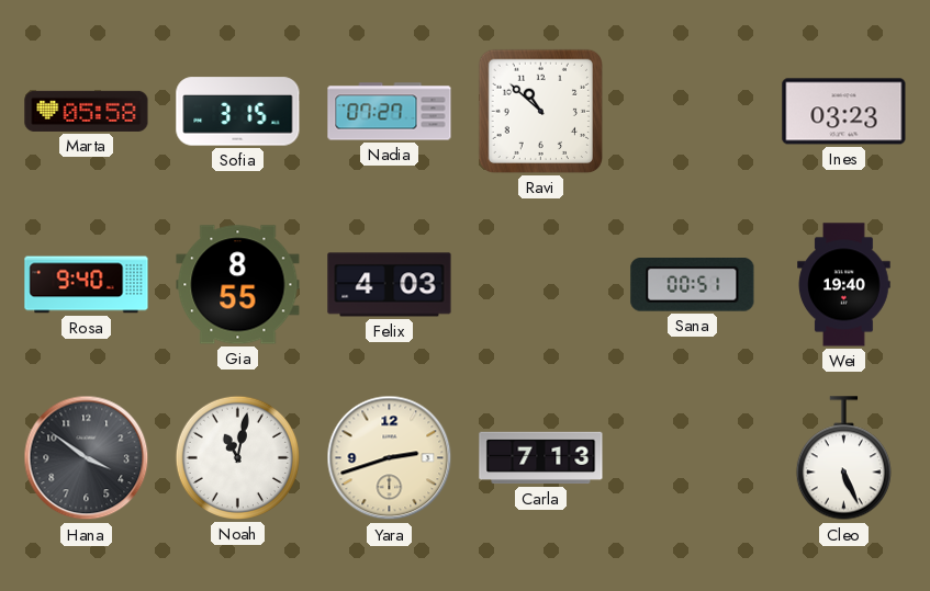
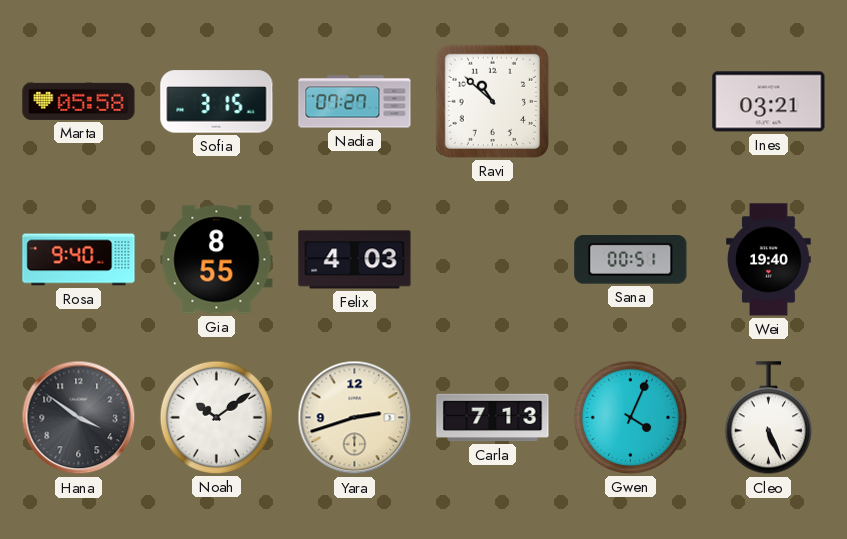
Ines: 03:23 -> 03:21 (769, 102)
Noah: 11:02 -> 10:09 (216, 417)
Gwen: none -> 4:04 (630, 417)
